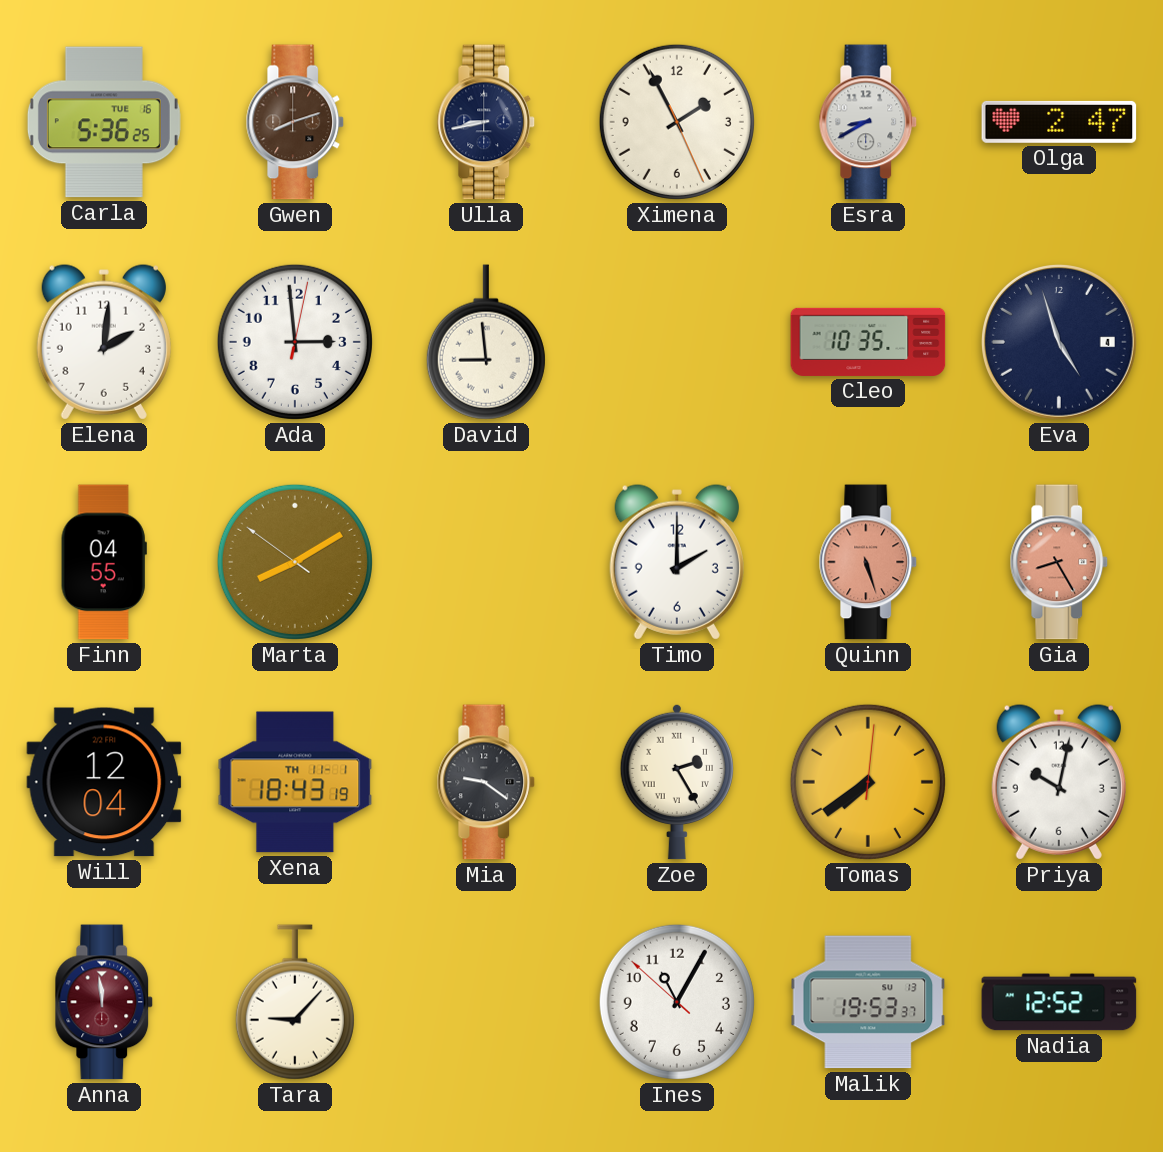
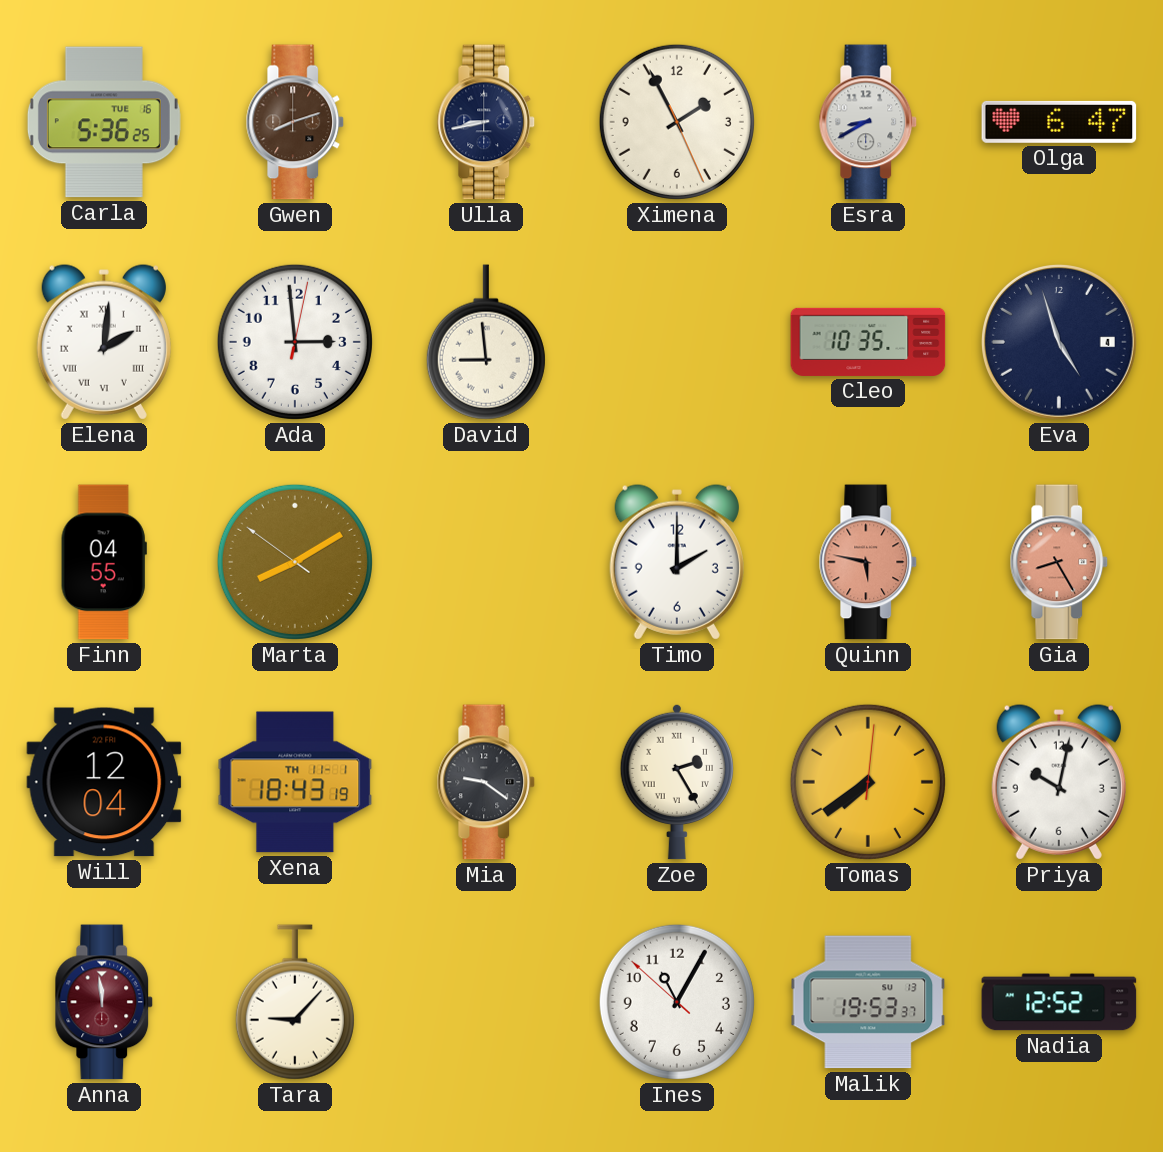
Olga: 2:47 -> 6:47 (1059, 122)
Elena numerals: Arabic -> Roman (104, 342)
Quinn: 5:27 -> 5:47 (868, 562)
